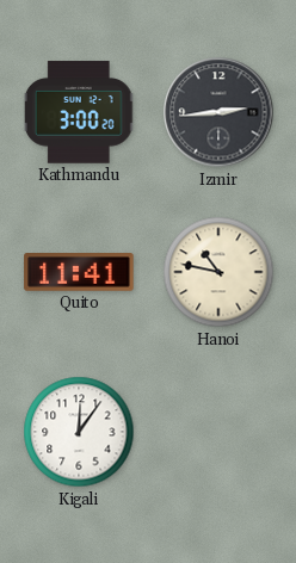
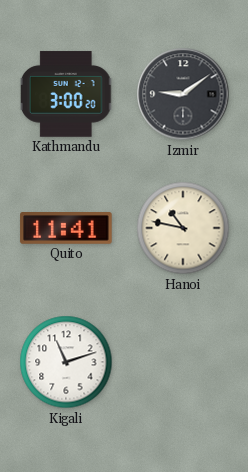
Izmir: 2:44 -> 9:09 (183, 94)
Kigali: 12:06 -> 11:12 (66, 362)
